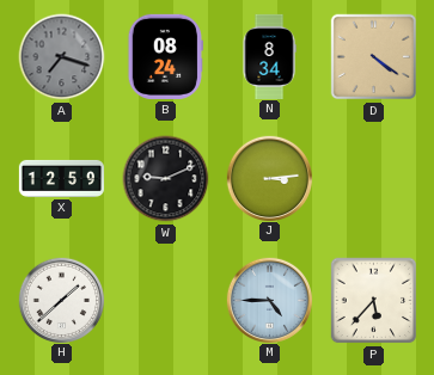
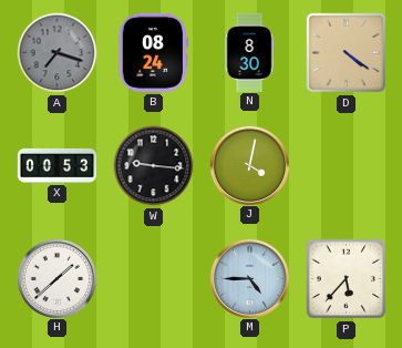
N: 8:34 -> 8:30 (249, 52)
X: 12:59 -> 00:53 (56, 165)
W: 9:11 -> 9:16 (154, 166)
J: 3:14 -> 4:02 (249, 165)
